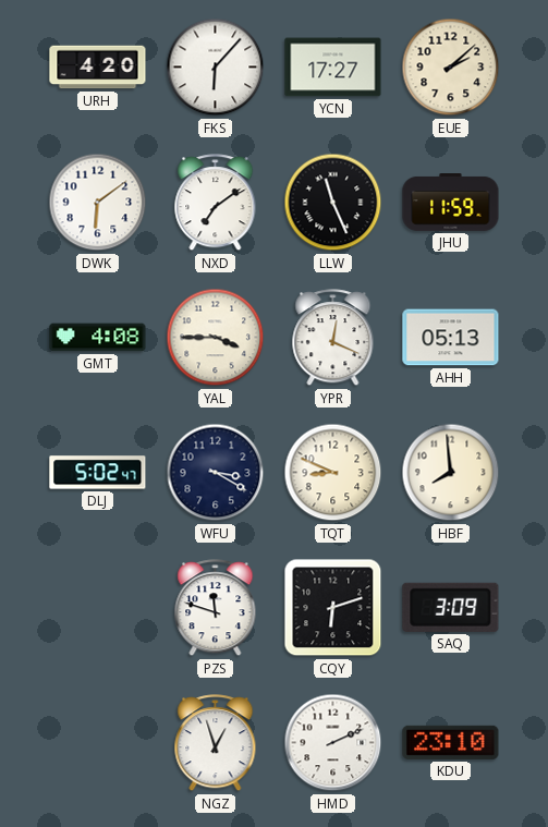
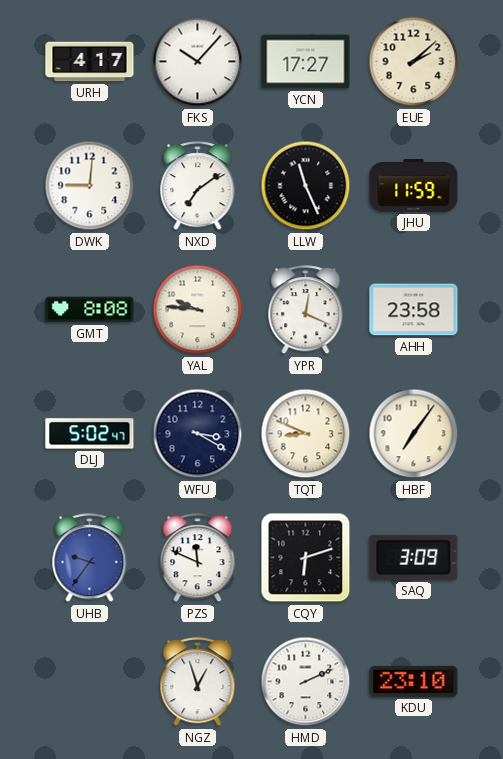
URH: 4:20 -> 4:17 (90, 62)
FKS: 6:07 -> 10:07 (198, 62)
DWK: 6:09 -> 9:01 (90, 186)
GMT: 4:08 -> 8:08 (90, 310)
YAL: 3:45 -> 9:46 (198, 310)
AHH: 05:13 -> 23:58 (414, 310)
HBF: 7:59 -> 7:06 (414, 434)
UHB: none -> 9:36 (90, 558)
PZS: 11:48 -> 11:49 (198, 558)
